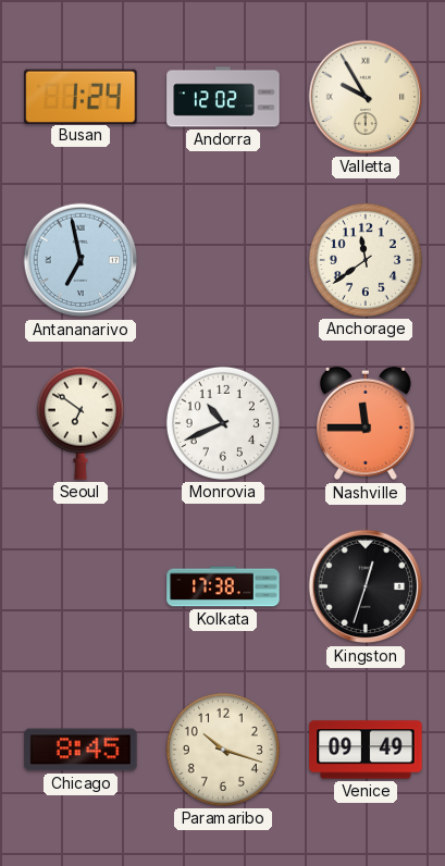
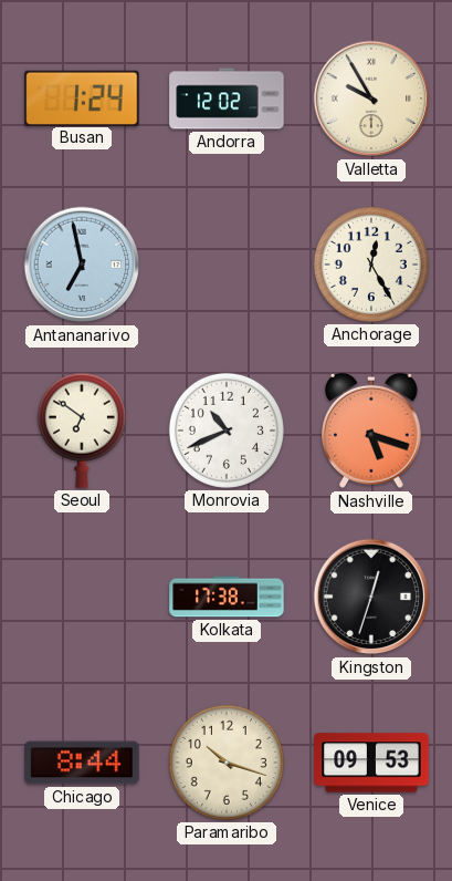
Anchorage: 11:39 -> 12:25 (371, 265)
Nashville: 11:45 -> 5:18 (372, 431)
Chicago: 8:45 -> 8:44 (82, 763)
Venice: 09:49 -> 09:53 (371, 763)
